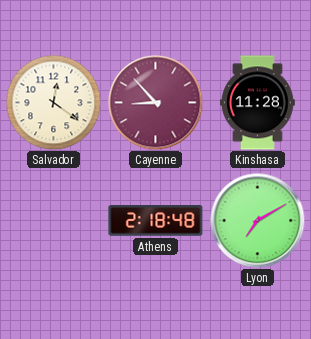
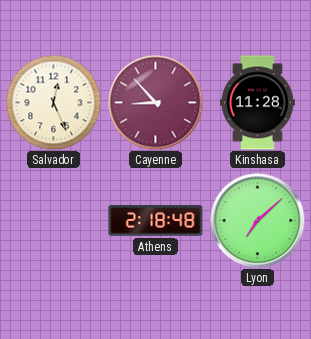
Salvador: 12:21 -> 12:26 (53, 102)
Lyon: 7:10 -> 7:08 (257, 220)
